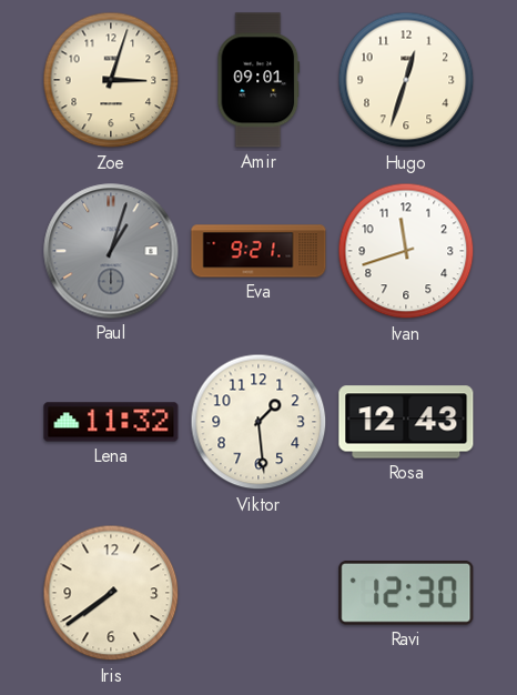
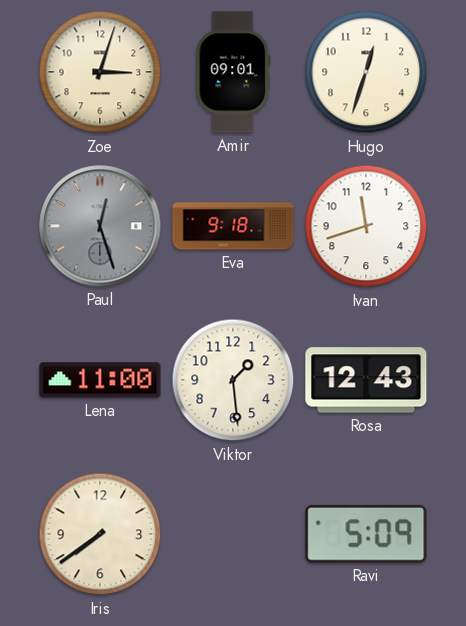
Paul: 1:03 -> 12:27 (100, 226)
Eva: 9:21 -> 9:18 (233, 226)
Lena: 11:32 -> 11:00 (100, 380)
Ravi: 12:30 -> 5:09 (366, 534)
